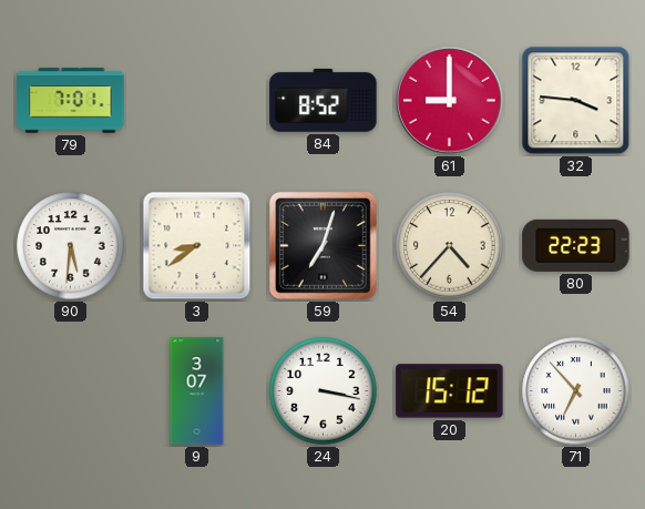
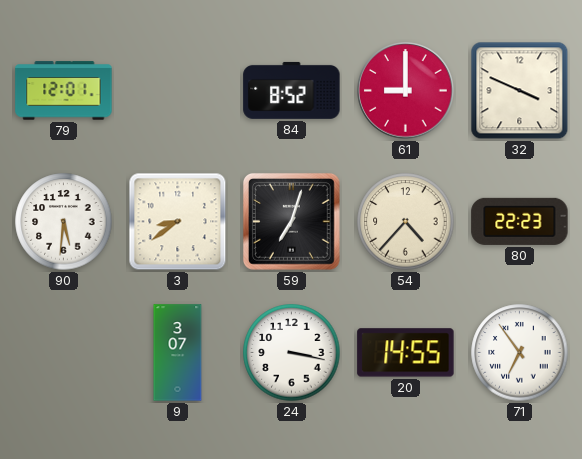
79: 7:01 -> 12:01 (64, 91)
32: 3:46 -> 3:49 (520, 91)
20: 15:12 -> 14:55 (406, 353)
71: 6:53 -> 6:54 (520, 353)
